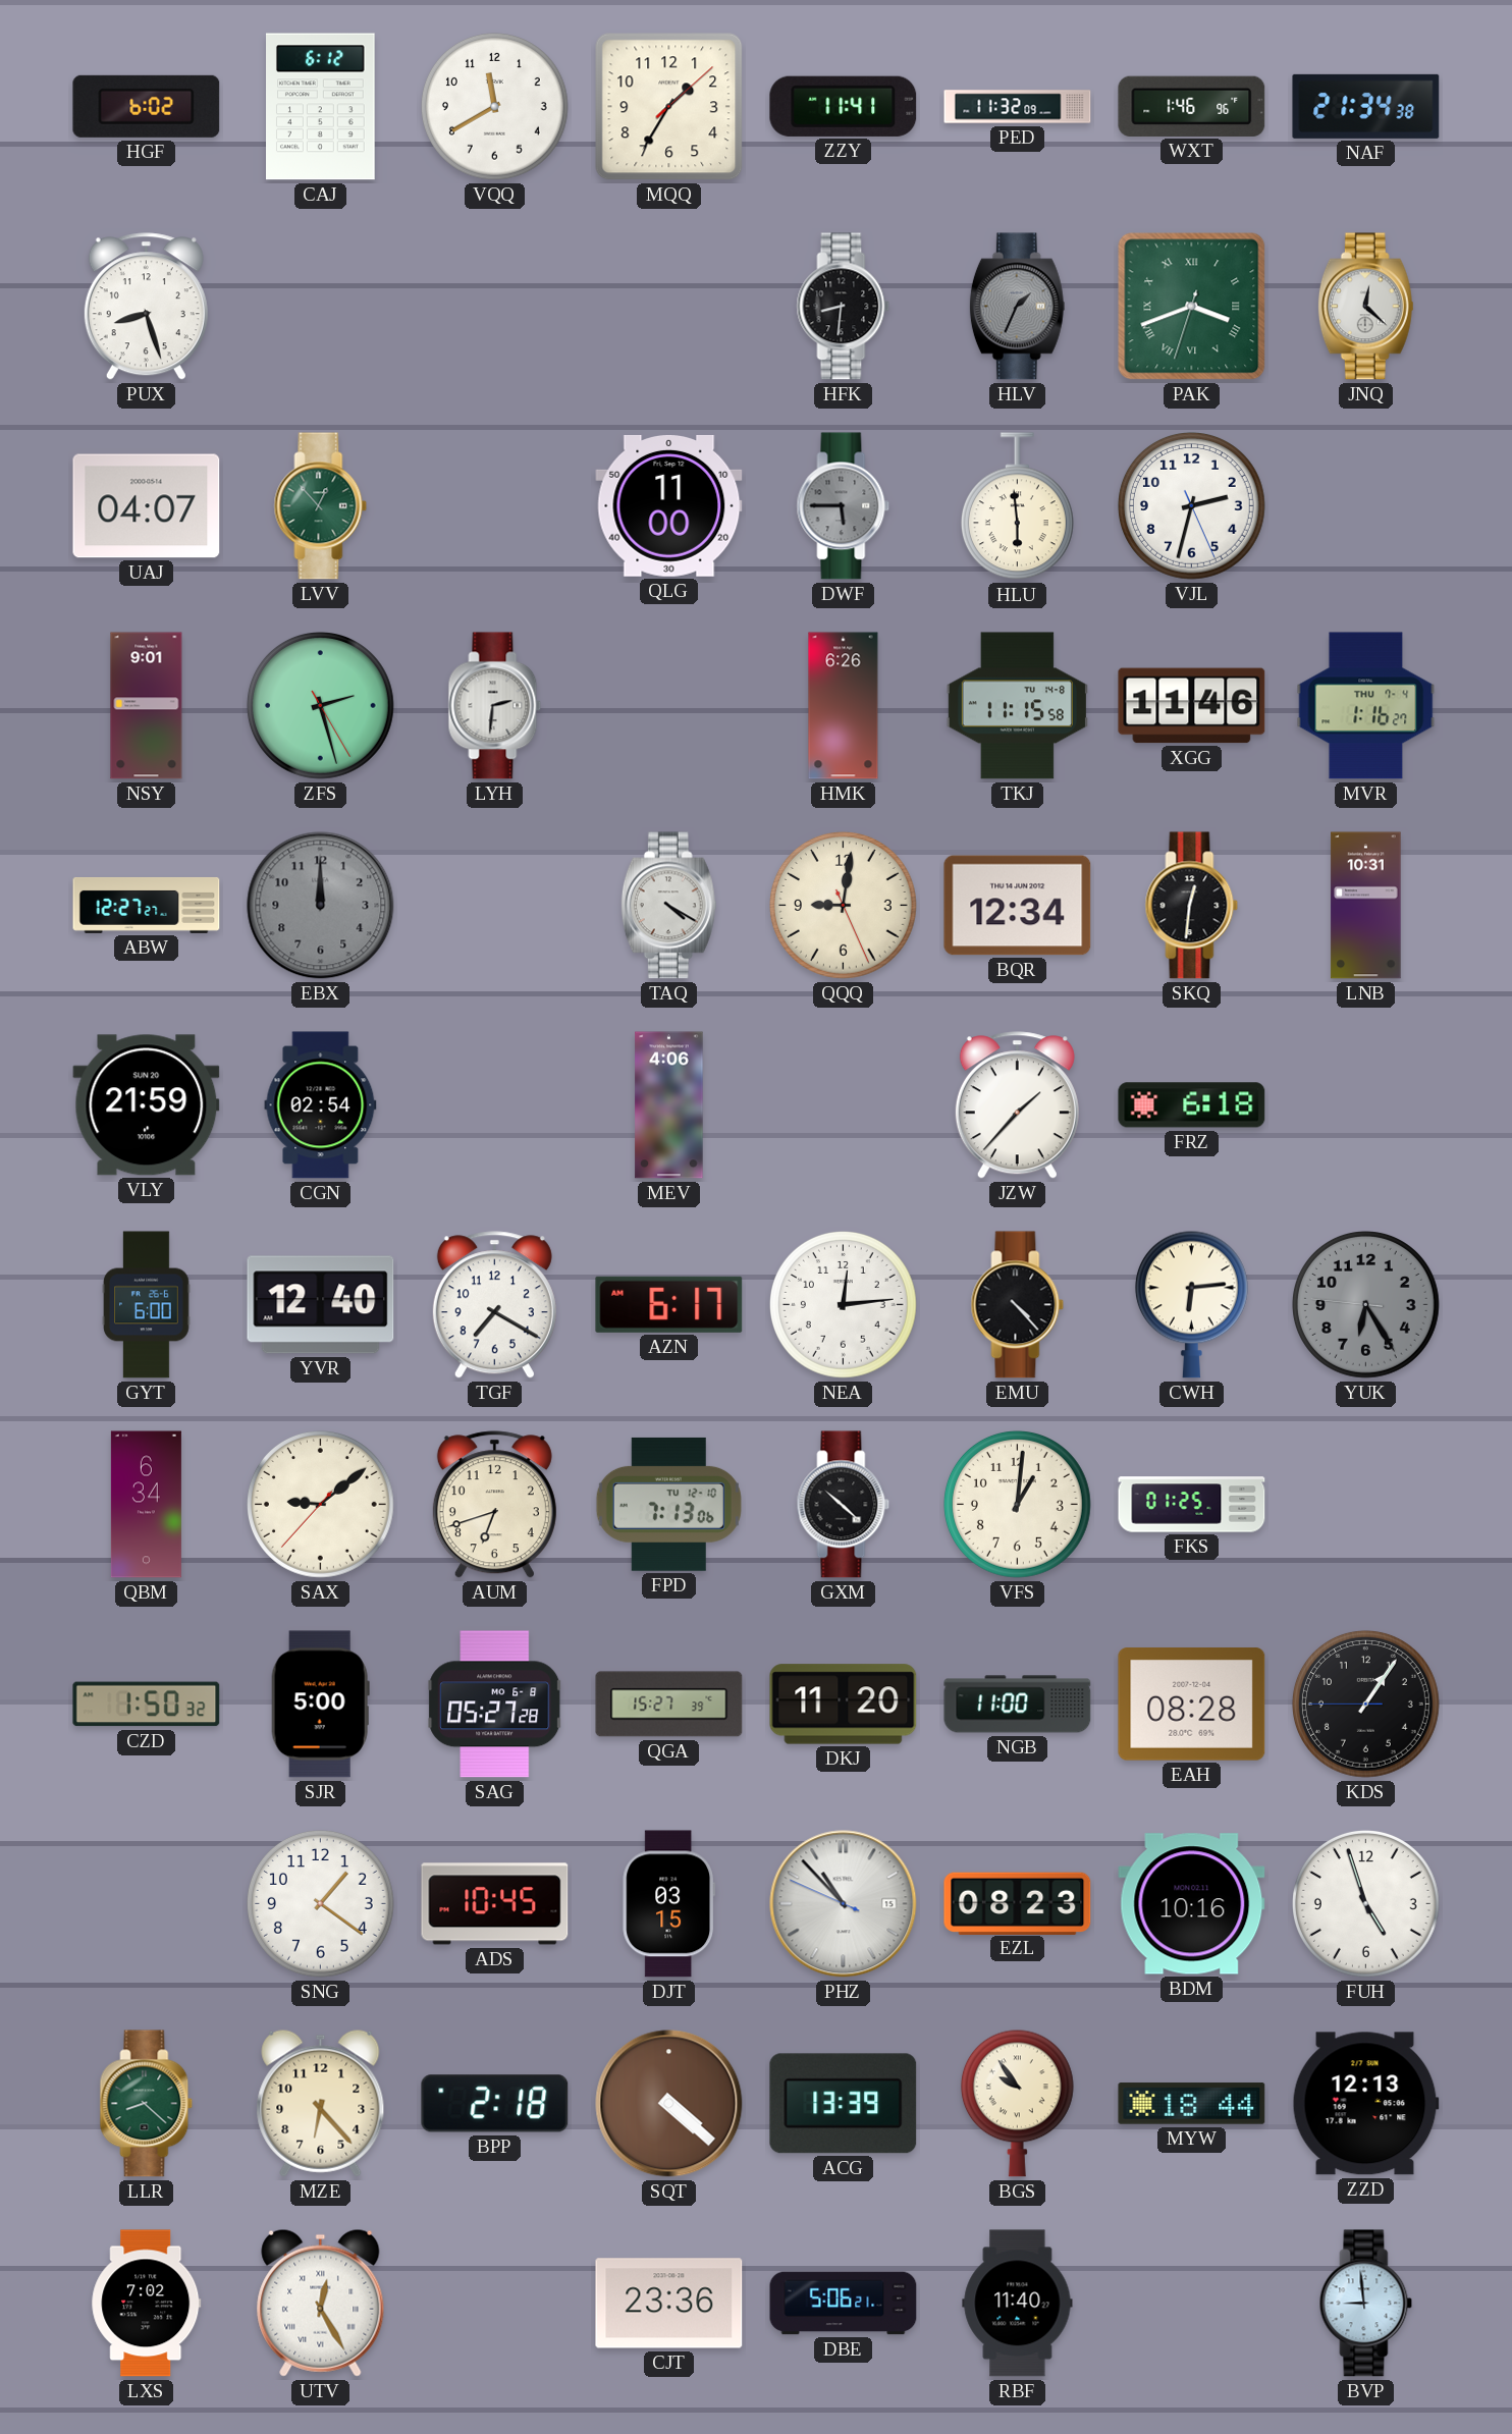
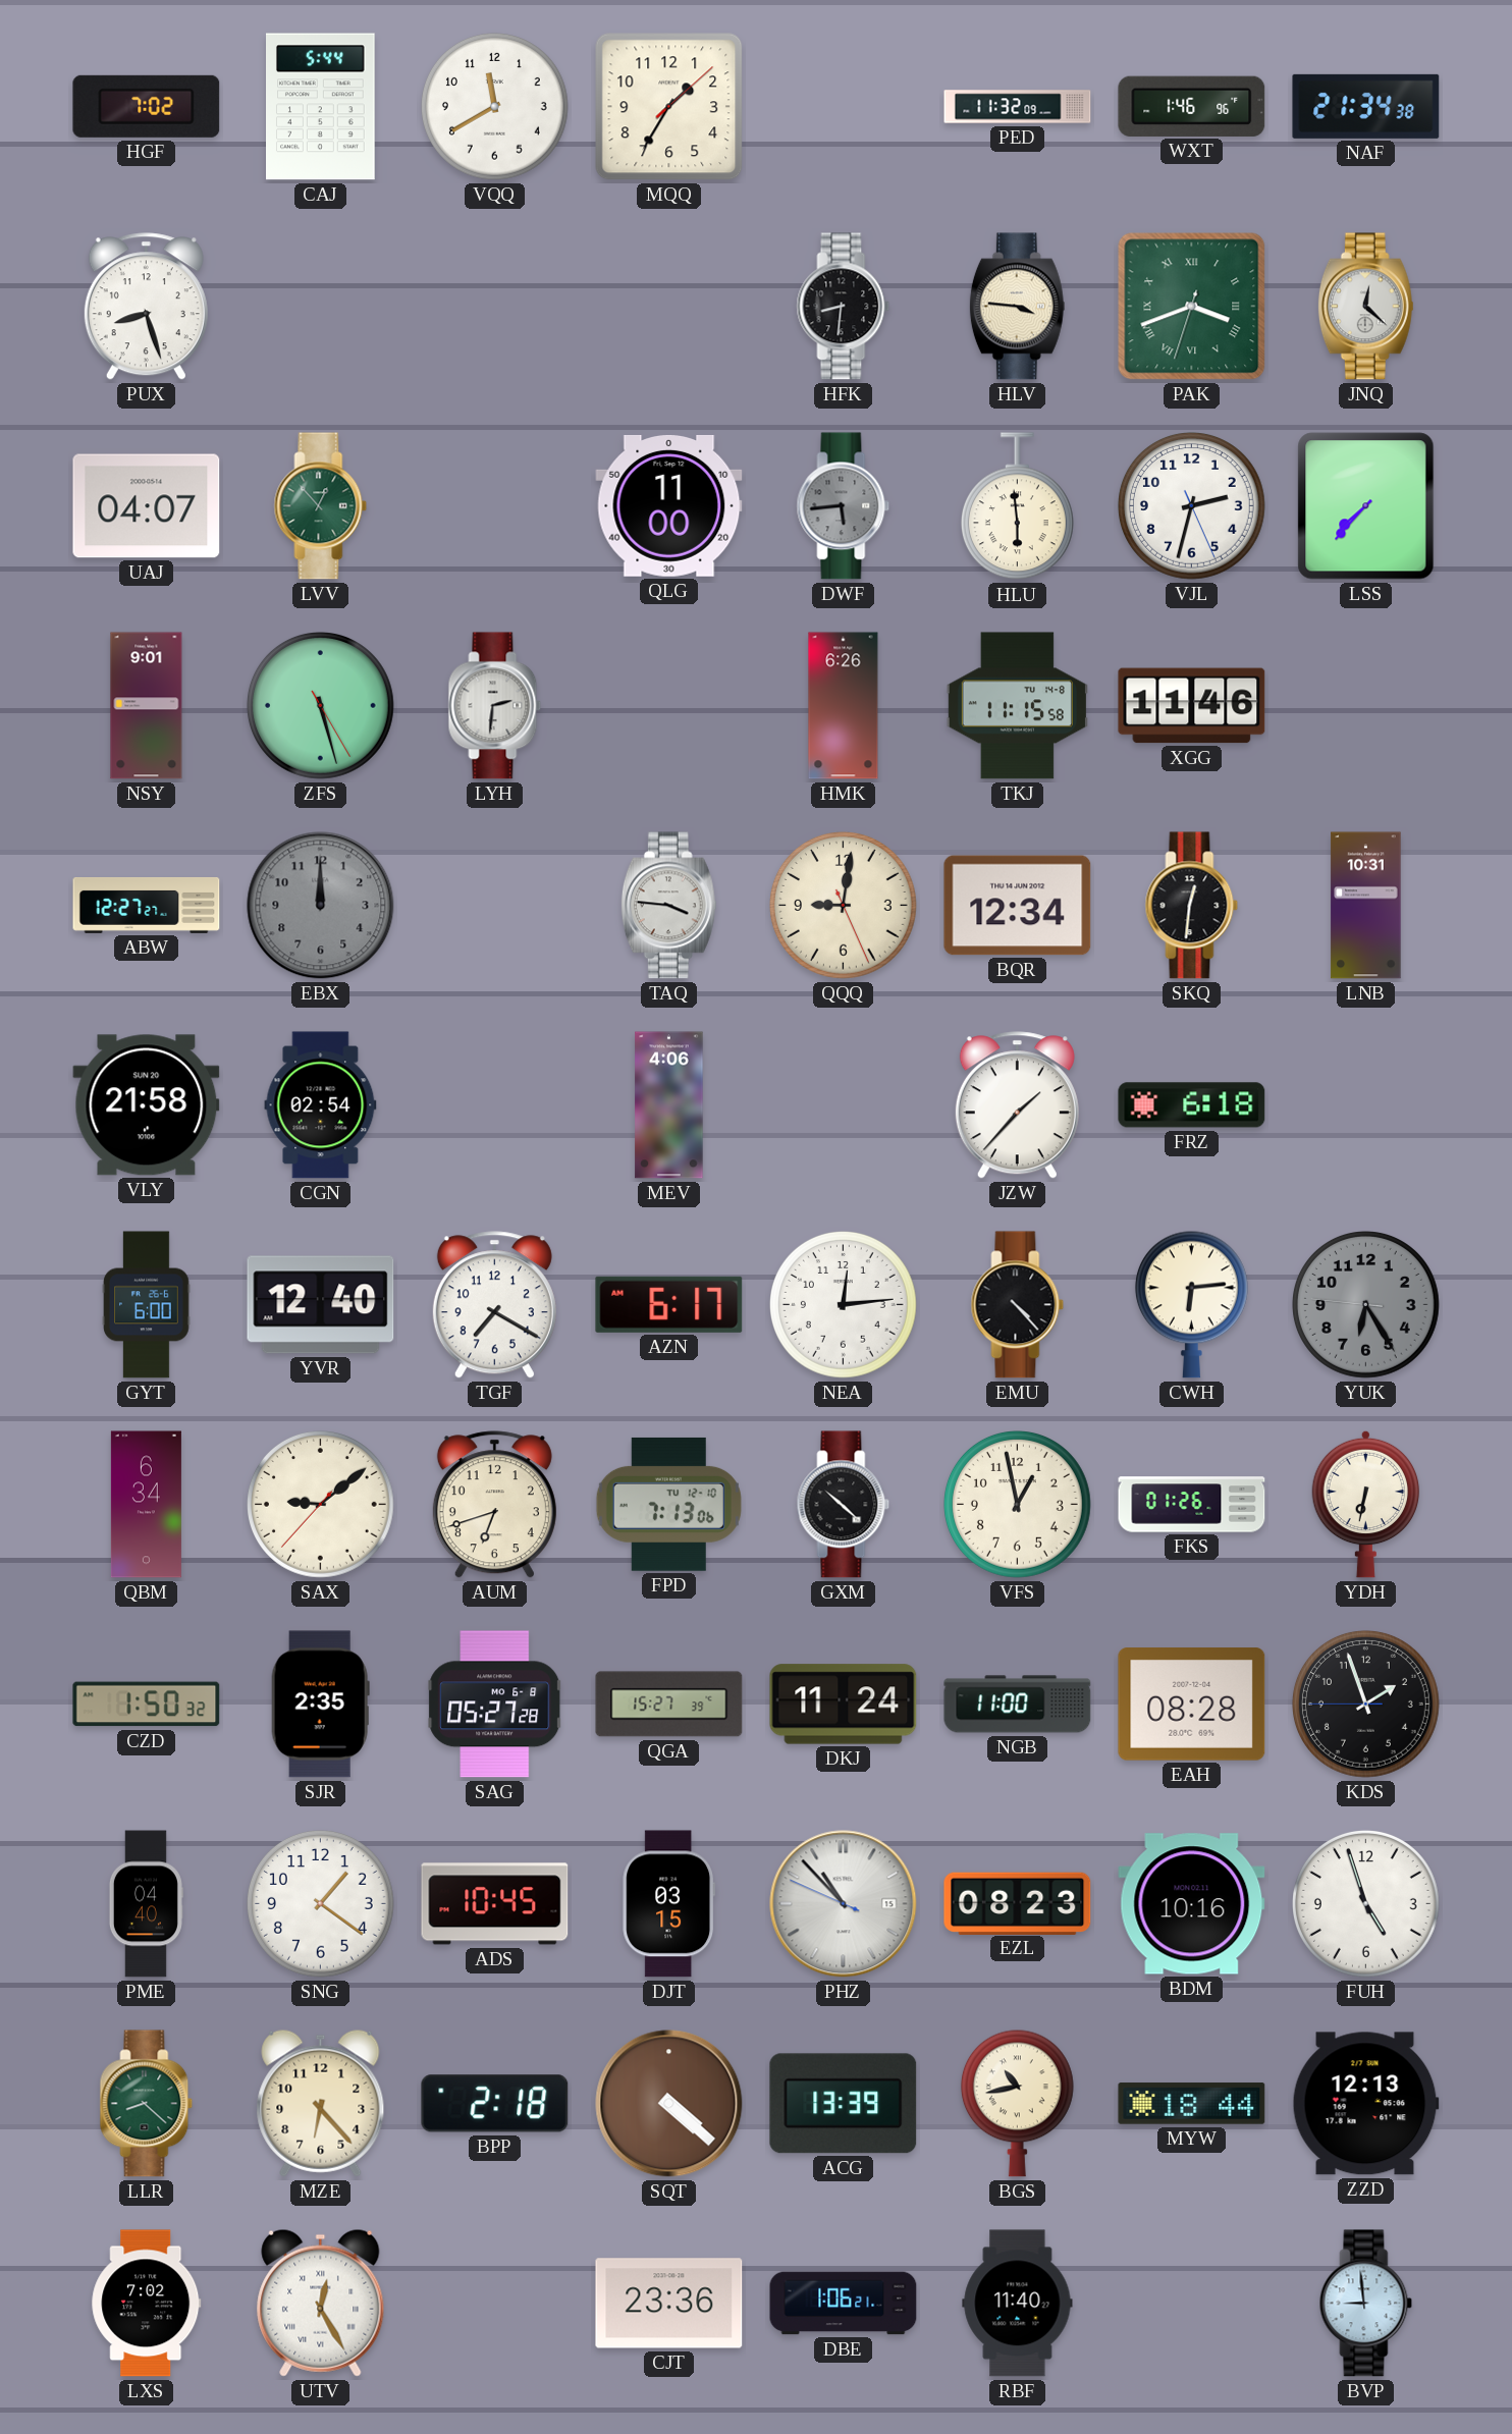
HGF: 6:02 -> 7:02 (147, 106)
CAJ: 6:12 -> 5:44 (321, 107)
ZZY: 11:41 -> none (844, 106)
HLV: 1:34 -> 3:46 (1017, 307)
HLV dial: grey -> cream (1017, 307)
DWF: 5:45 -> 5:44 (844, 506)
LSS: none -> 7:37 (1366, 506)
ZFS: 2:27 -> 5:27 (321, 706)
MVR: 1:16 -> none (1366, 706)
TAQ: 4:20 -> 3:46 (668, 906)
VLY: 21:59 -> 21:58 (147, 1105)
VFS: 1:01 -> 12:58 (1018, 1505)
FKS: 01:25 -> 01:26 (1192, 1505)
YDH: none -> 6:32 (1366, 1504)
SJR: 5:00 -> 2:35 (320, 1705)
DKJ: 11:20 -> 11:24 (844, 1705)
KDS: 1:05 -> 1:56 (1366, 1705)
PME: none -> 04:40 (146, 1904)
BGS: 9:54 -> 10:43 (1017, 2103)
DBE: 5:06 -> 1:06 (844, 2304)
